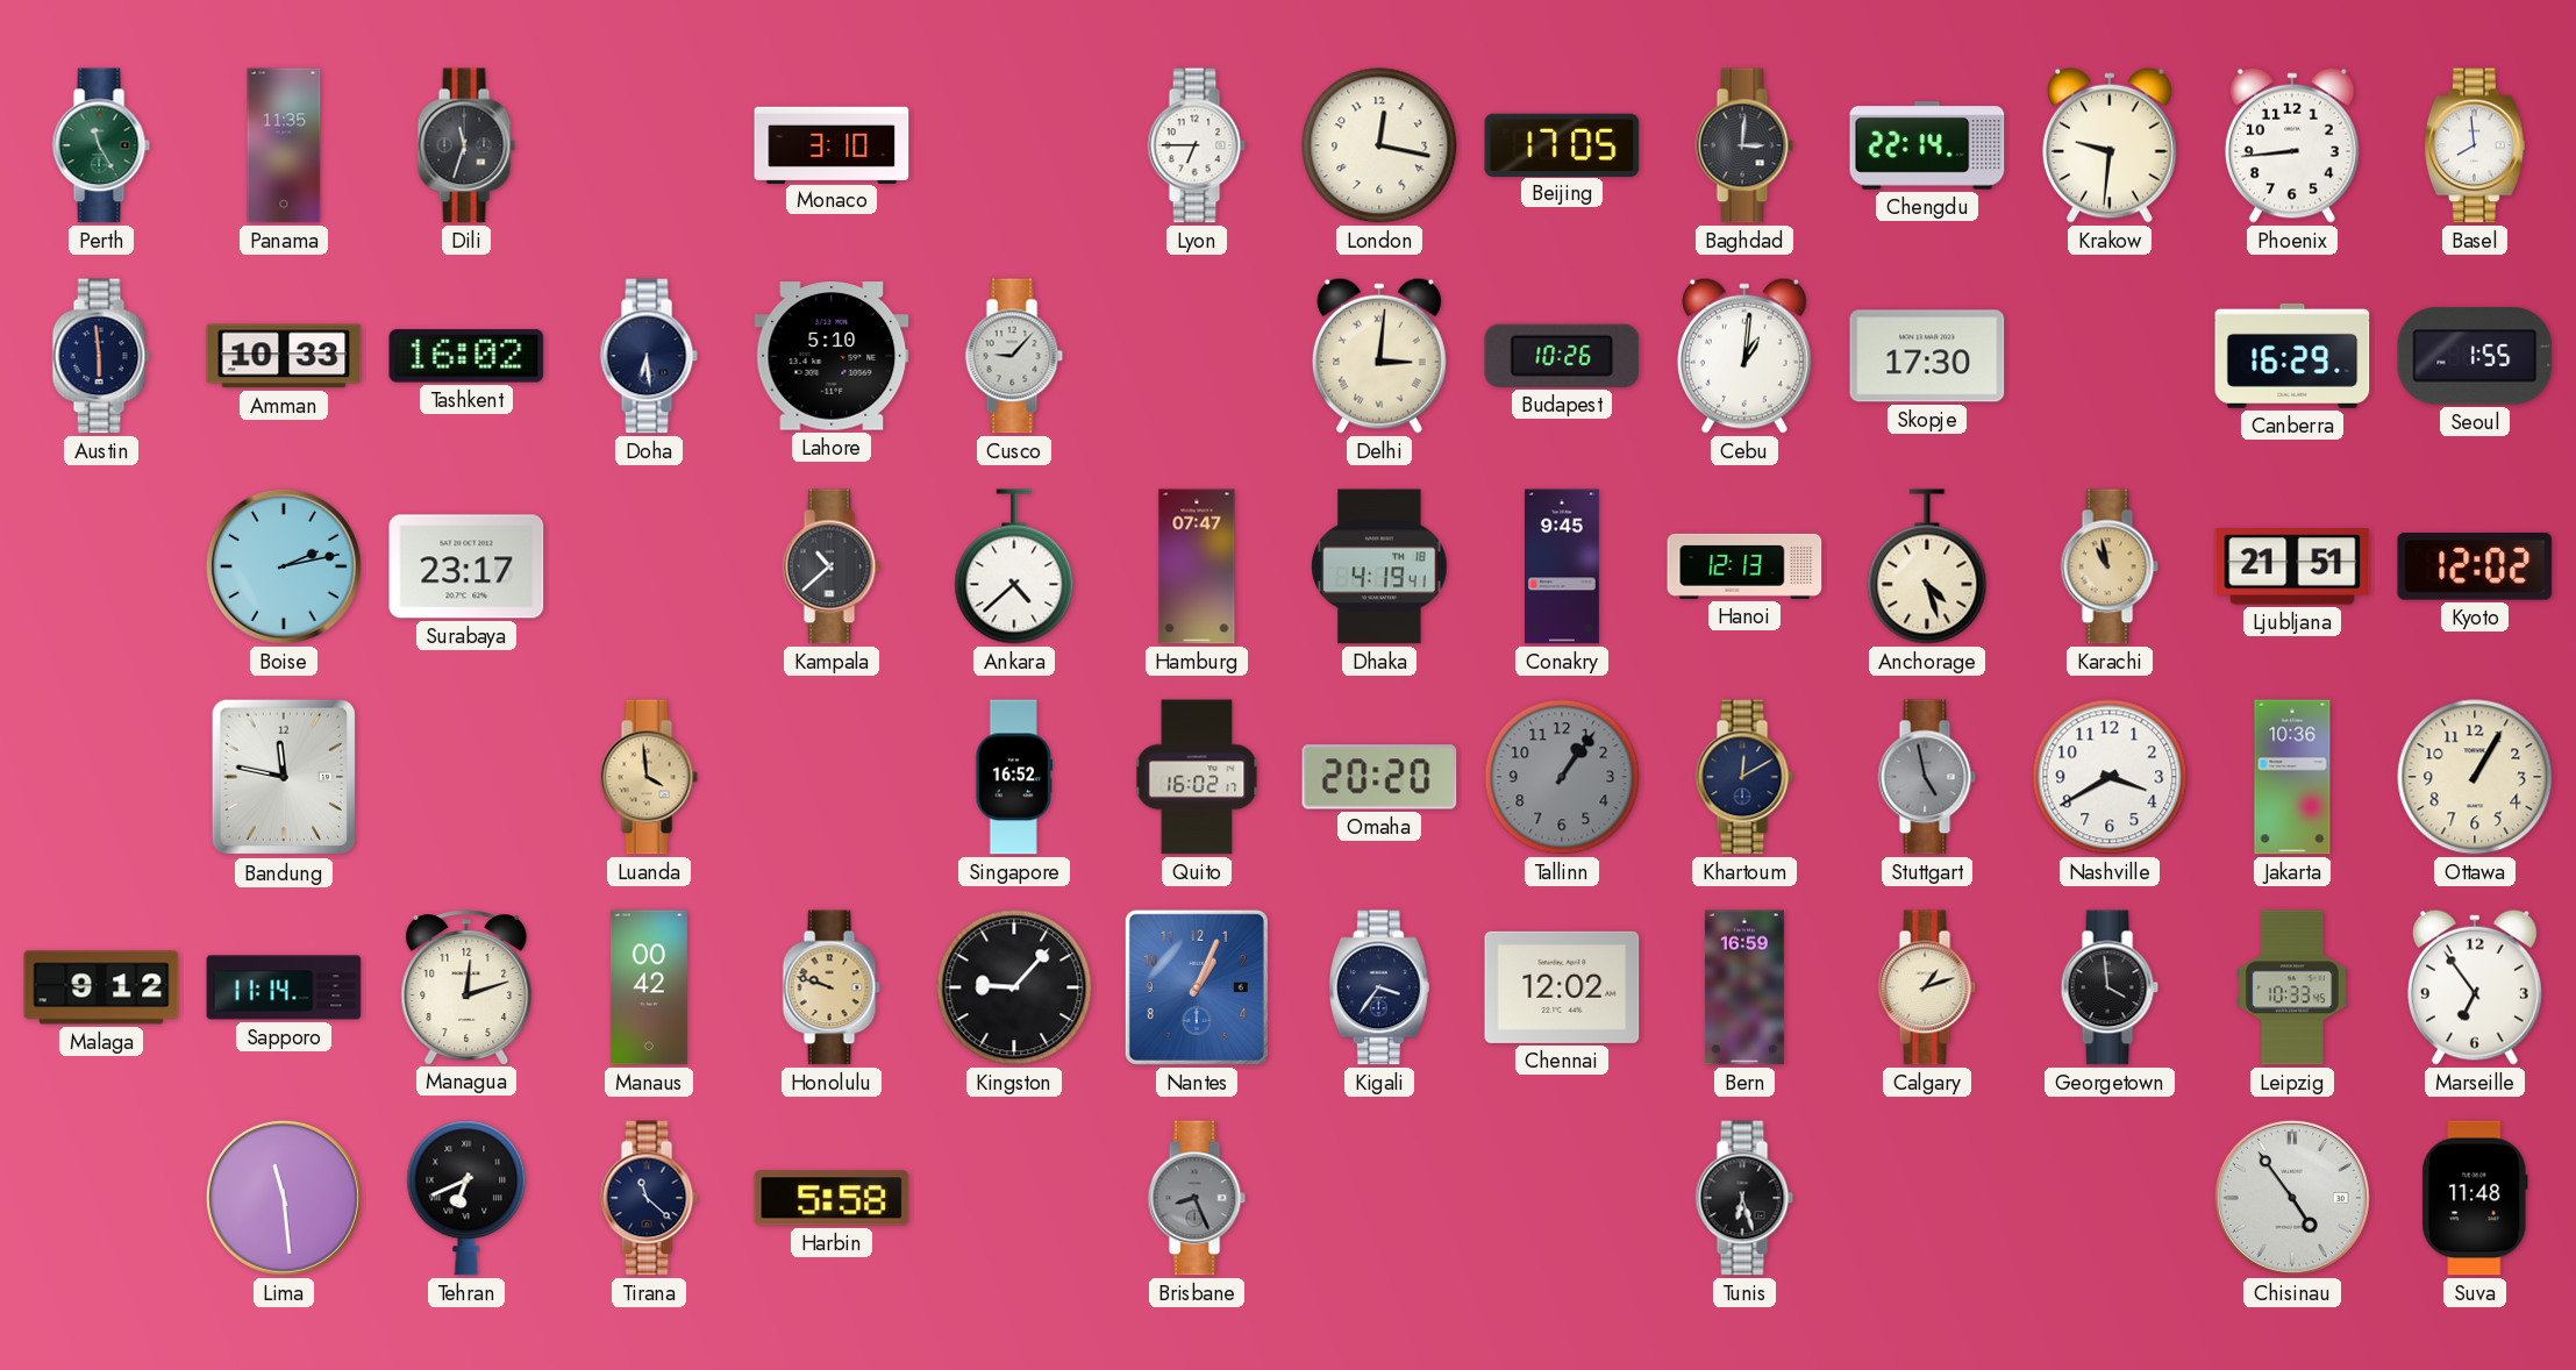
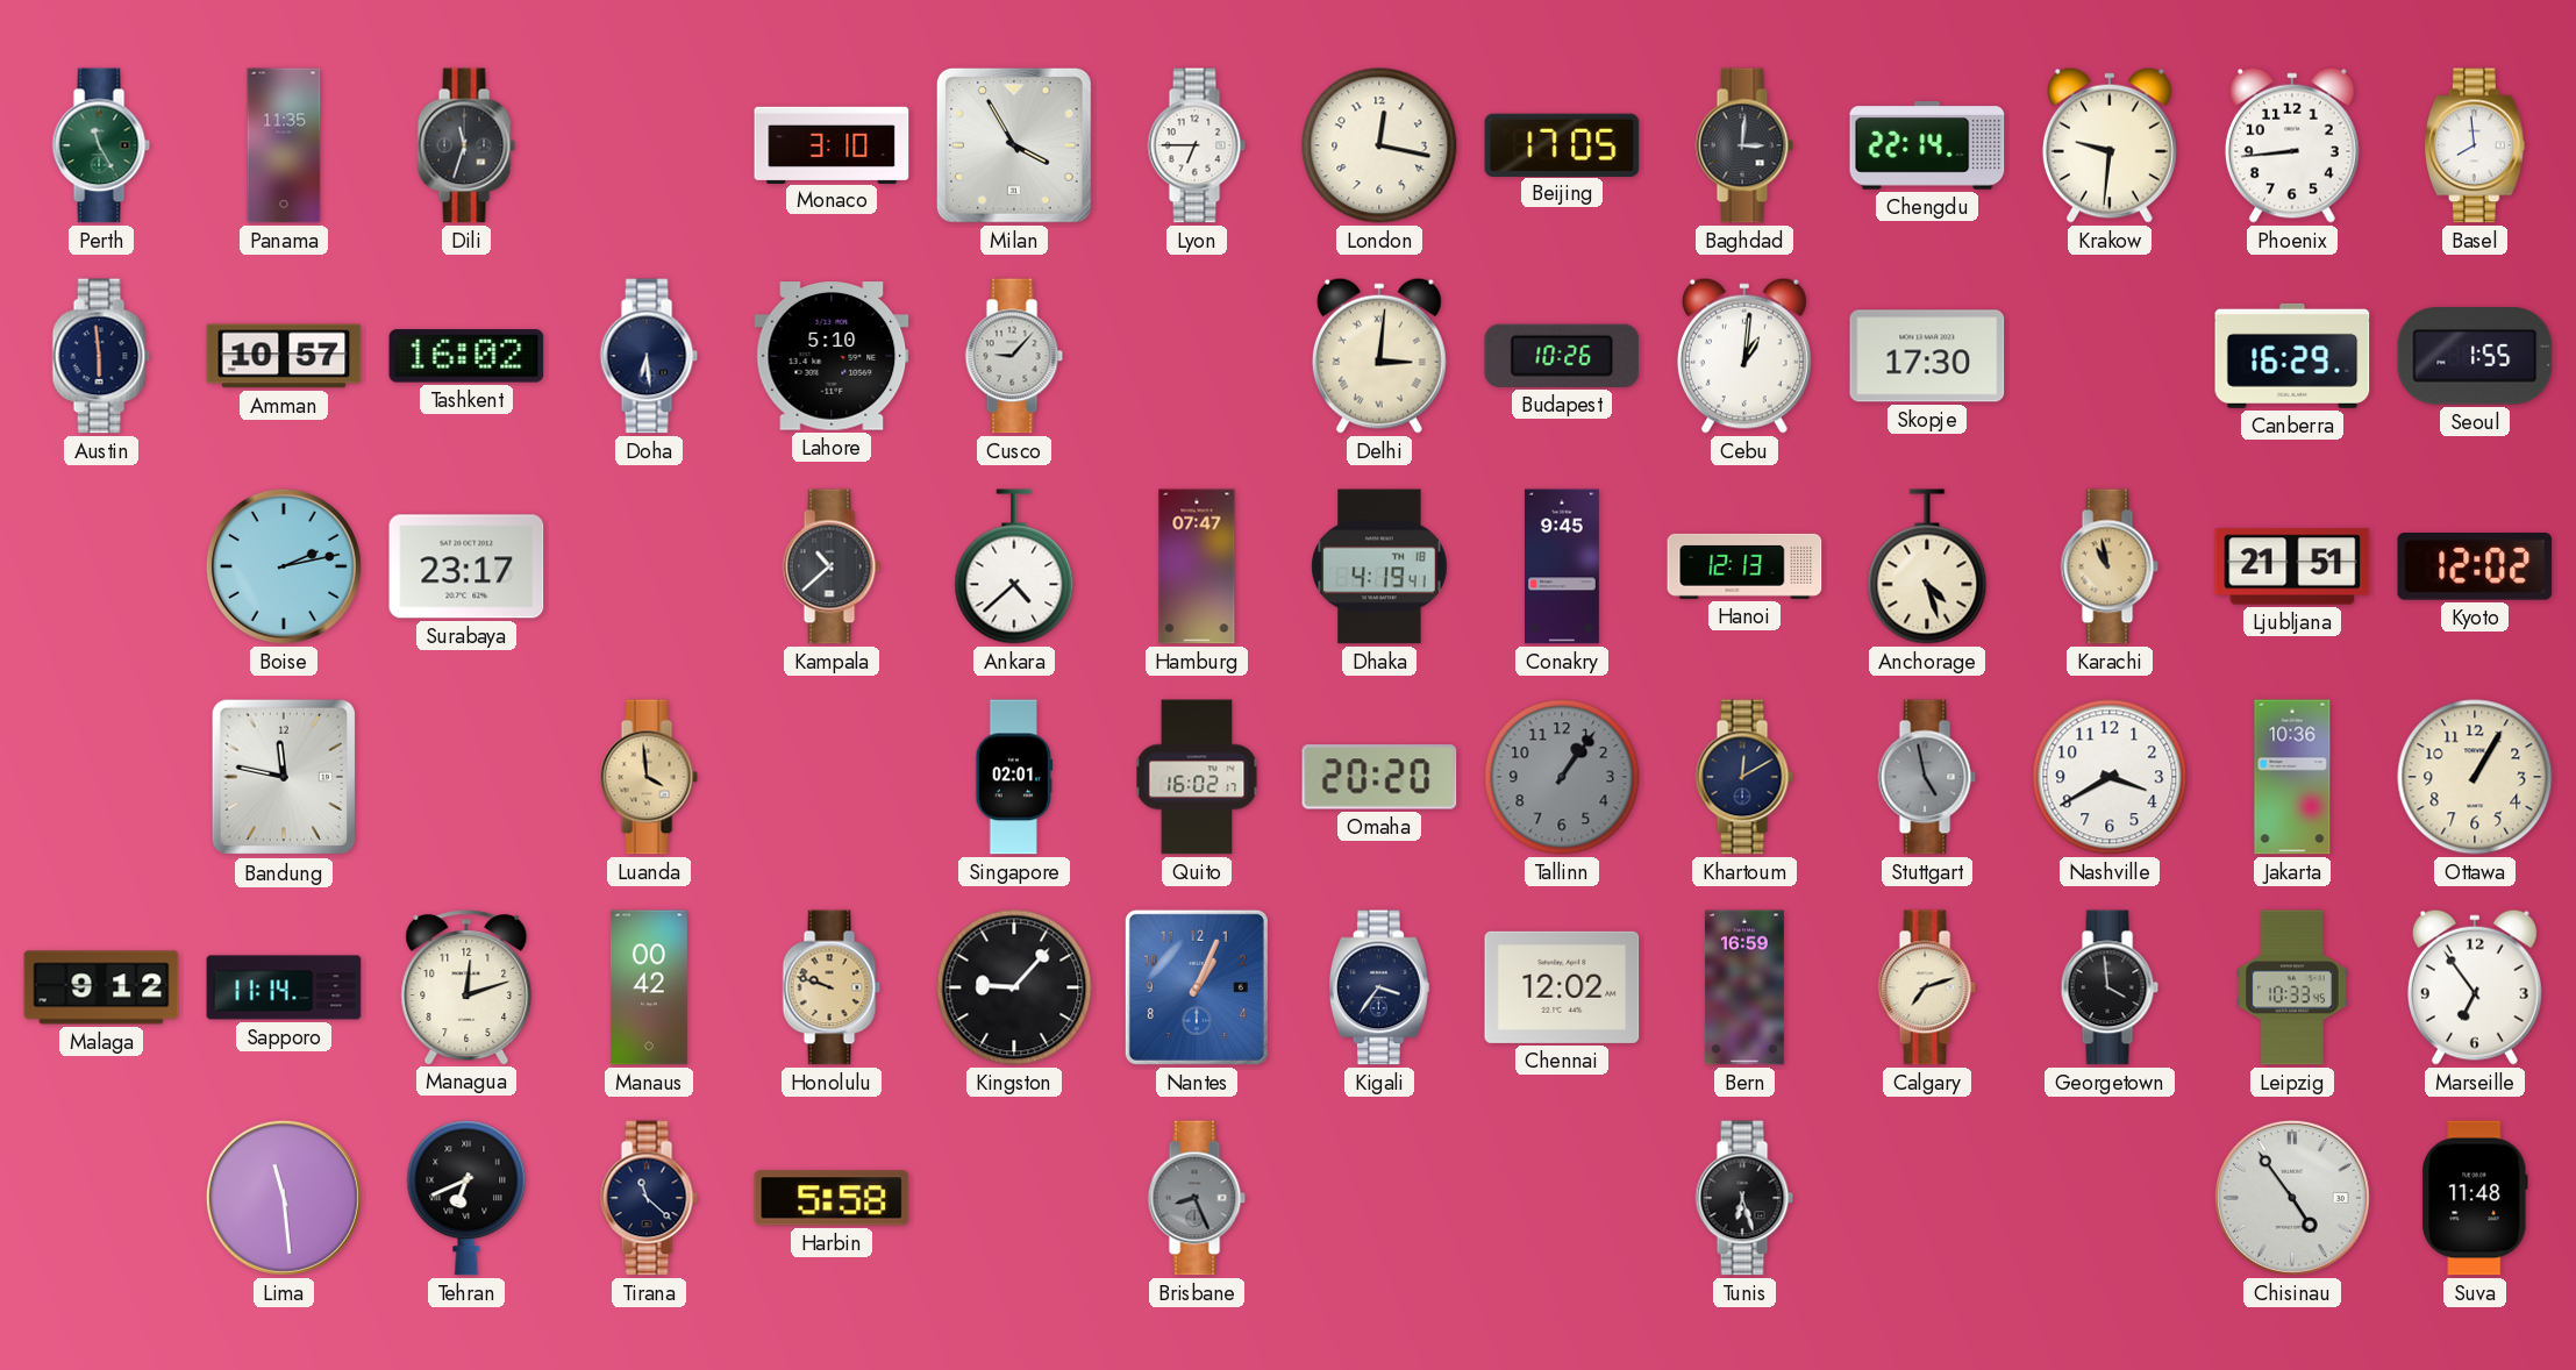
Milan: none -> 3:55 (1014, 145)
Amman: 10:33 -> 10:57 (284, 356)
Singapore: 16:52 -> 02:01 (1014, 777)
Calgary: 1:12 -> 7:12 (1927, 987)
